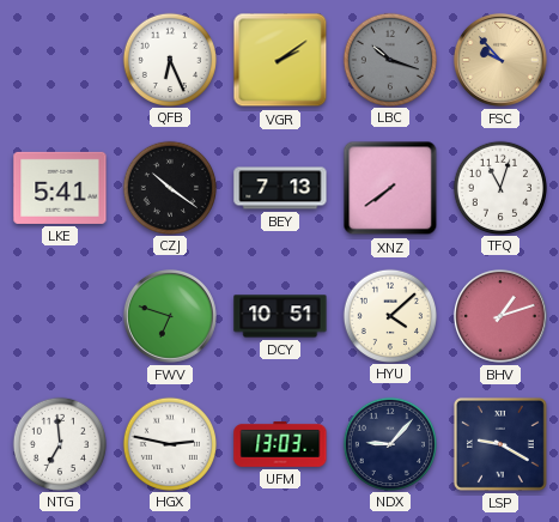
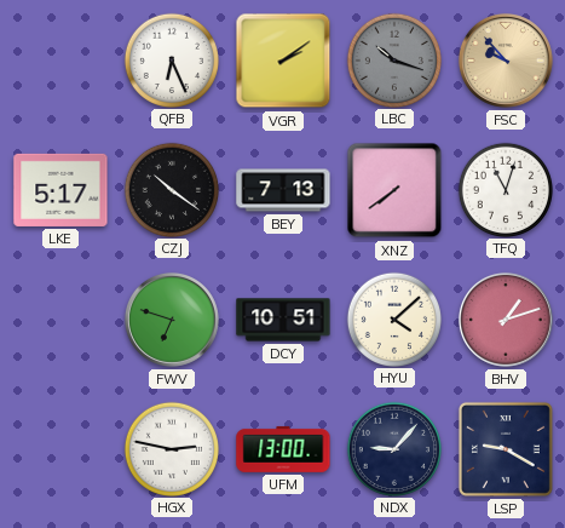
LKE: 5:41 -> 5:17 (60, 190)
NTG: 6:59 -> none (59, 443)
UFM: 13:03 -> 13:00 (283, 449)
